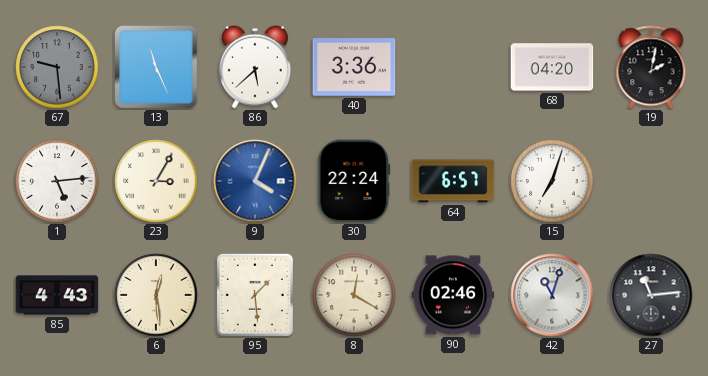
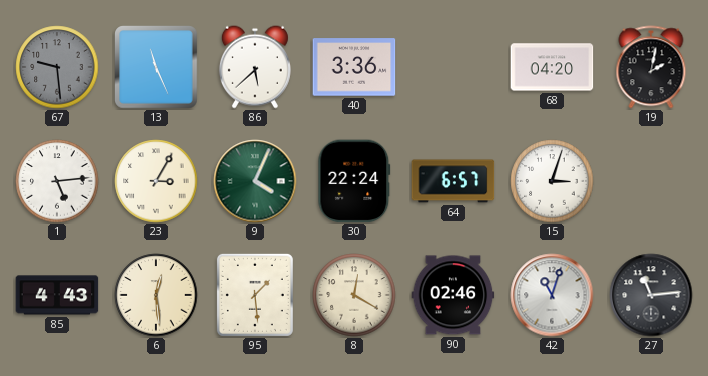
9 dial: blue -> green (255, 181)
15: 7:03 -> 3:03 (552, 181)
